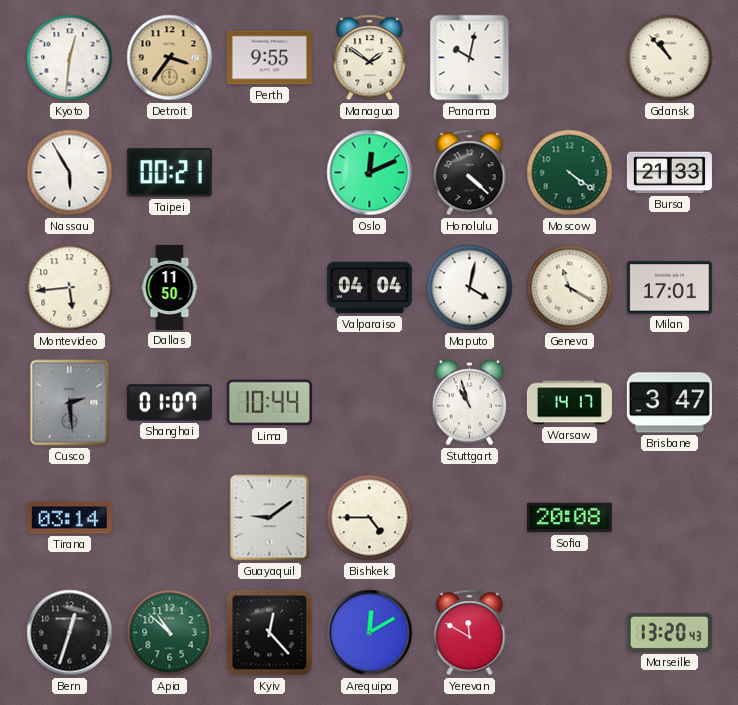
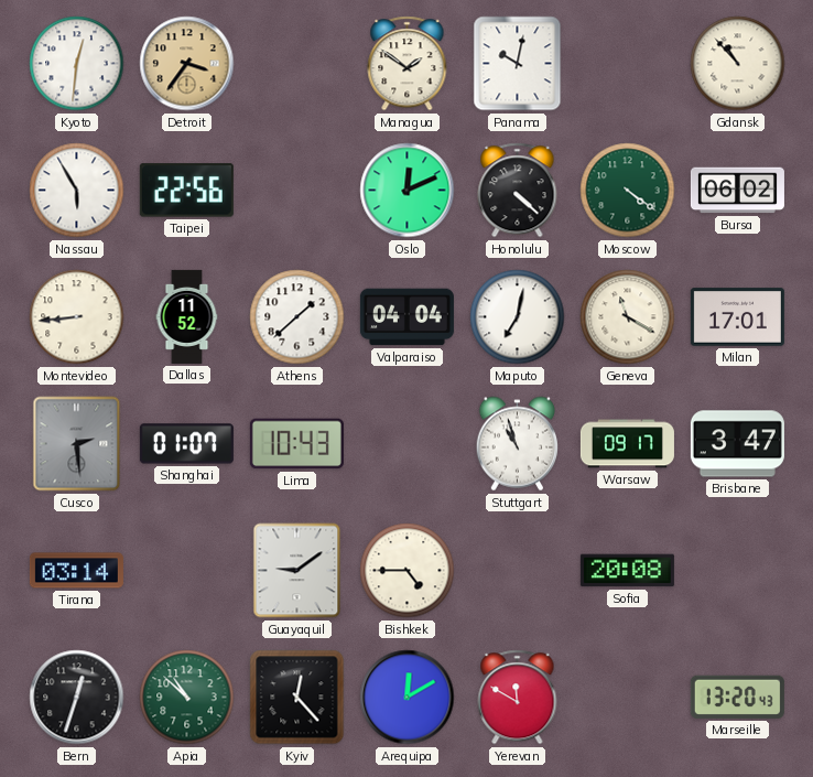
Perth: 9:55 -> none (269, 58)
Taipei: 00:21 -> 22:56 (186, 191)
Bursa: 21:33 -> 06:02 (737, 191)
Montevideo: 5:44 -> 8:44 (77, 317)
Dallas: 11:50 -> 11:52 (187, 316)
Athens: none -> 1:38 (297, 317)
Maputo: 4:02 -> 7:02 (518, 317)
Lima: 10:44 -> 10:43 (296, 444)
Warsaw: 14:17 -> 09:17 (627, 444)
